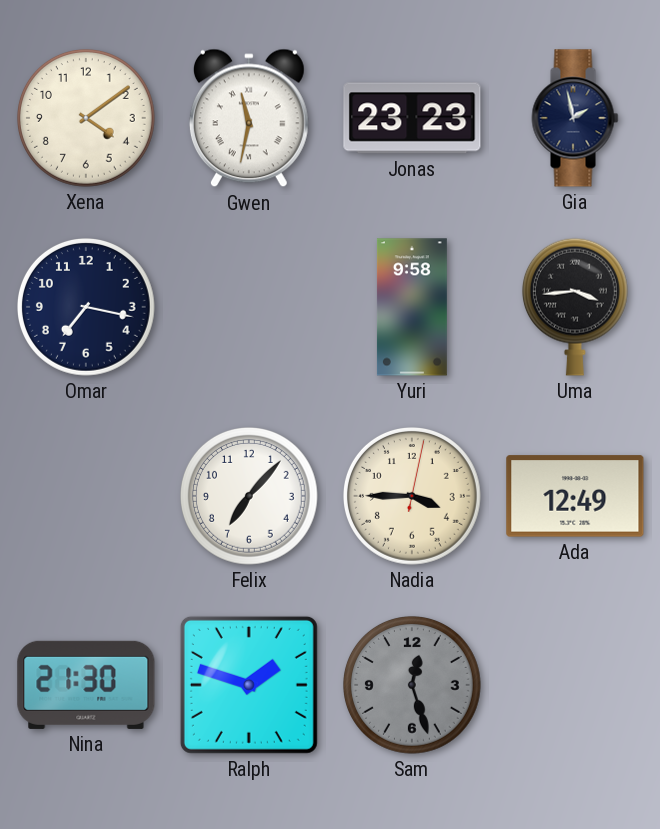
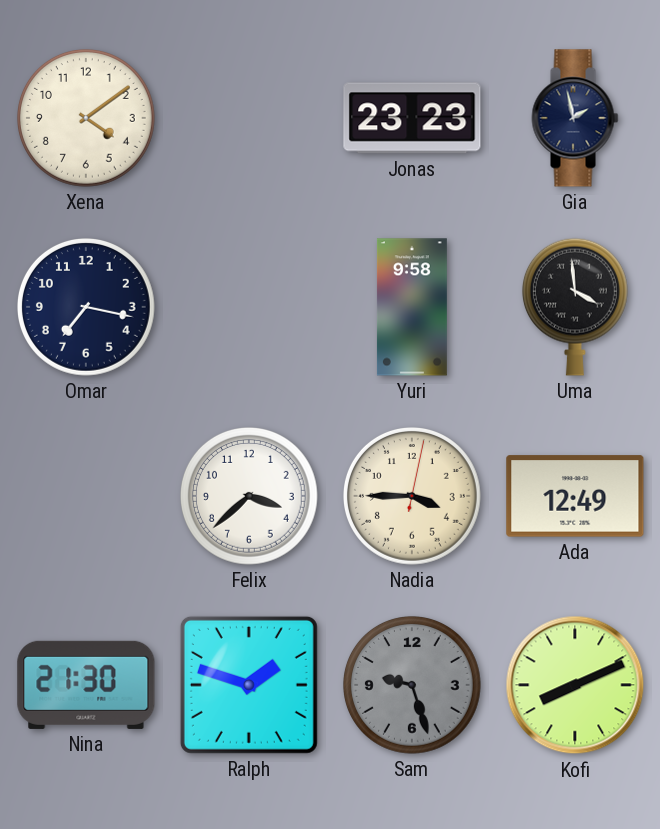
Gwen: 11:32 -> none (249, 118)
Uma: 3:44 -> 3:59 (575, 307)
Felix: 7:07 -> 3:38 (250, 497)
Sam: 12:27 -> 9:27 (413, 686)
Kofi: none -> 8:11 (575, 685)
